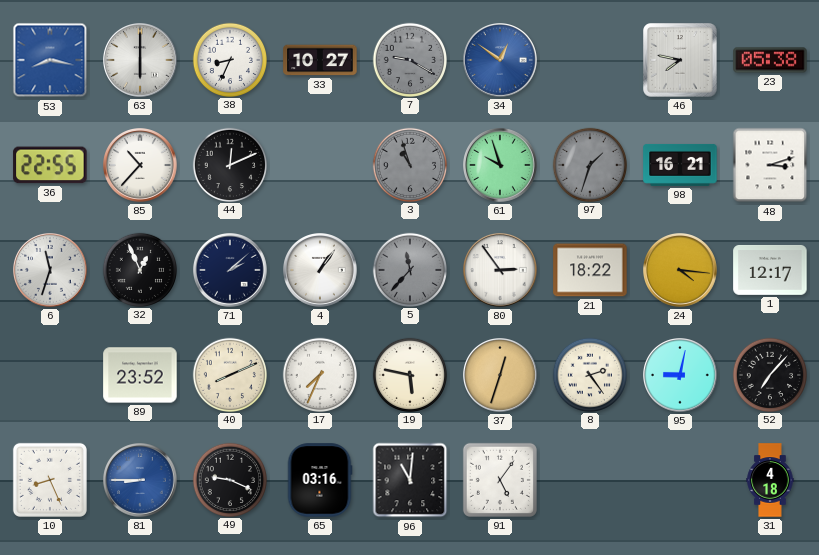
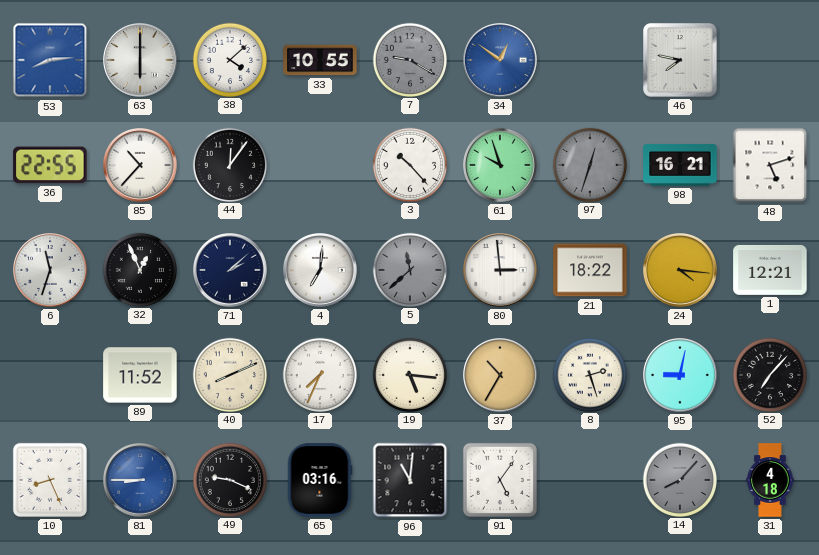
53: 8:17 -> 8:14 (50, 60)
38: 8:34 -> 4:08 (229, 59)
33: 10:27 -> 10:55 (320, 60)
23: 05:38 -> none (770, 60)
44: 12:11 -> 12:06 (229, 164)
3: 10:57 -> 10:23 (409, 164)
3 dial: grey -> white (409, 164)
97: 1:33 -> 12:33 (589, 164)
48: 3:12 -> 5:12 (770, 165)
4: 1:06 -> 7:01 (321, 271)
5: 11:37 -> 11:38 (409, 269)
80: 2:54 -> 2:59 (501, 271)
1: 12:17 -> 12:21 (770, 270)
89: 23:52 -> 11:52 (140, 375)
19: 5:47 -> 5:16 (409, 374)
37: 12:33 -> 10:35 (501, 376)
8: 2:24 -> 2:27 (589, 374)
14: none -> 8:07 (679, 479)
